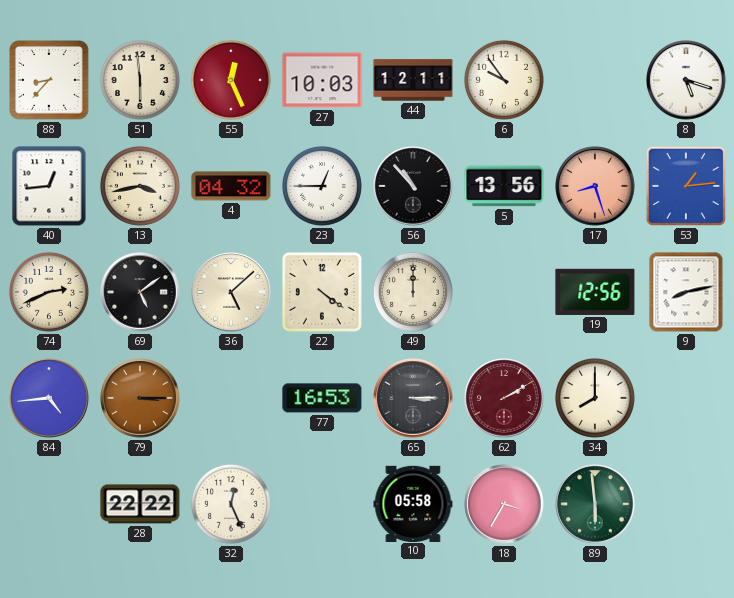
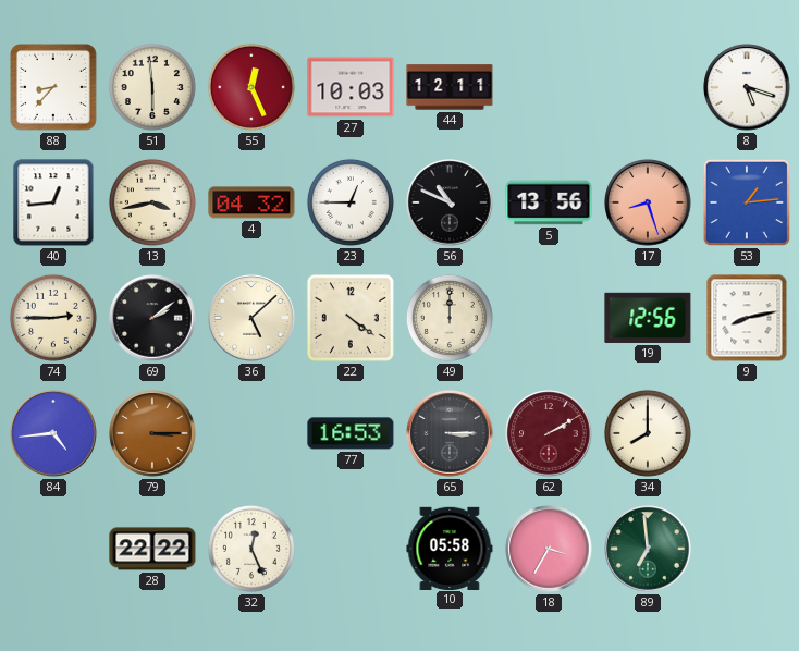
6: 9:54 -> none (504, 80)
56: 10:53 -> 10:49 (450, 202)
74: 2:41 -> 2:45 (53, 318)
69: 5:09 -> 2:09 (152, 318)
89: 5:59 -> 6:59 (648, 549)
